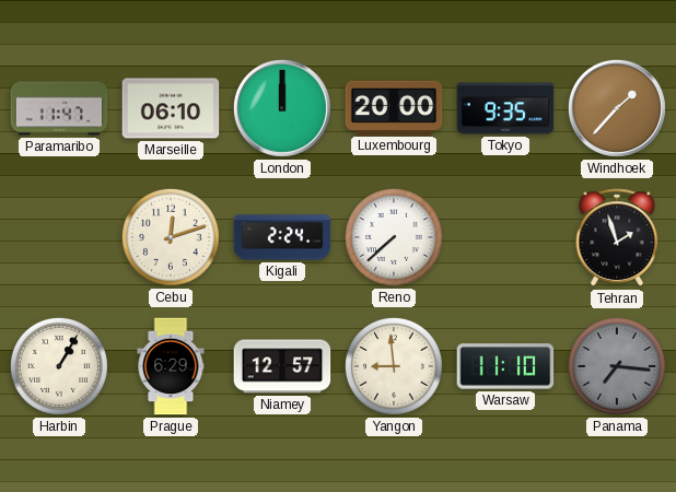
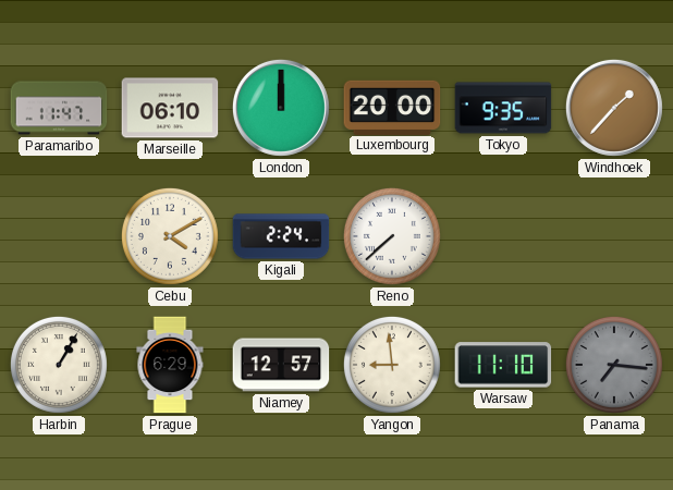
Cebu: 12:12 -> 4:10 (170, 236)
Tehran: 1:57 -> none (617, 238)
